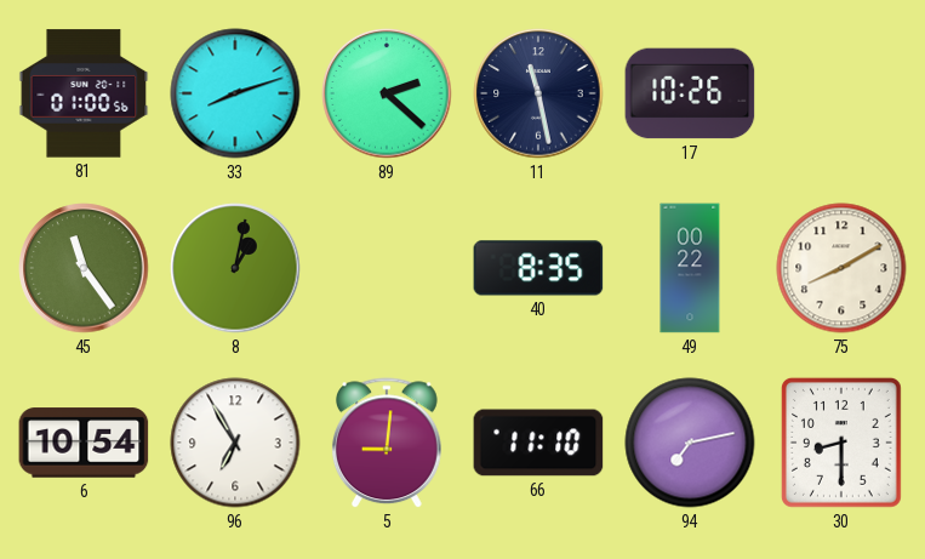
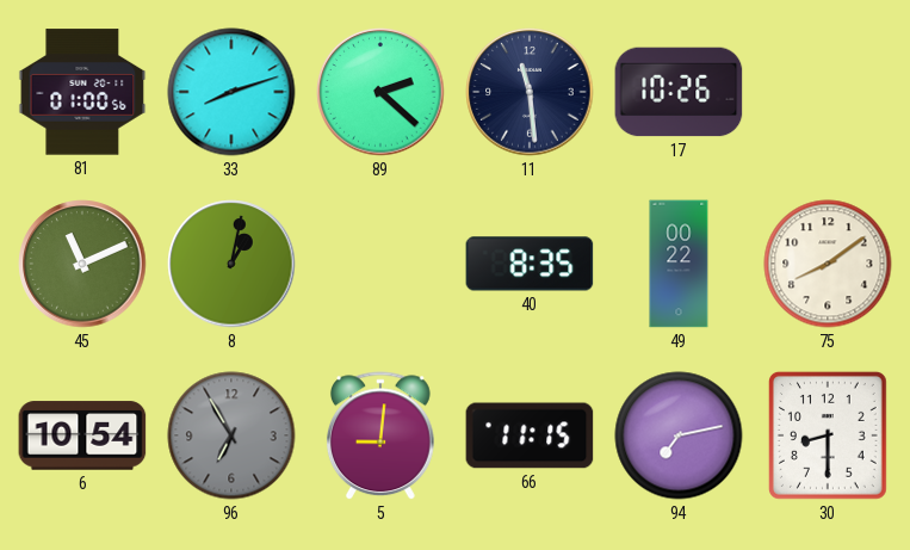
11: 11:28 -> 11:29 (530, 92)
45: 11:24 -> 11:11 (82, 264)
75: 8:10 -> 8:09 (828, 264)
96 dial: white -> grey (231, 435)
66: 11:10 -> 11:15 (530, 435)
